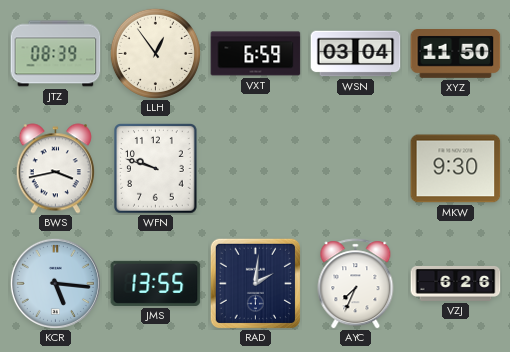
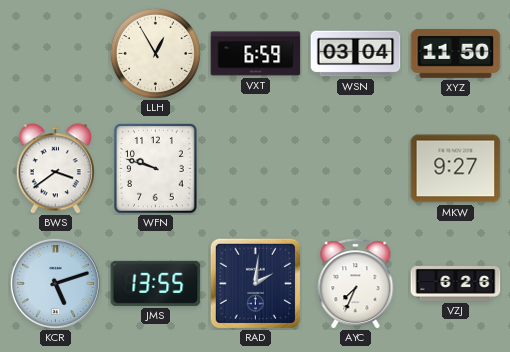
JTZ: 08:39 -> none (56, 54)
LLH: 12:54 -> 12:55 (155, 53)
BWS: 3:43 -> 3:39 (55, 169)
MKW: 9:30 -> 9:27 (456, 169)
KCR: 5:16 -> 5:12 (55, 283)
